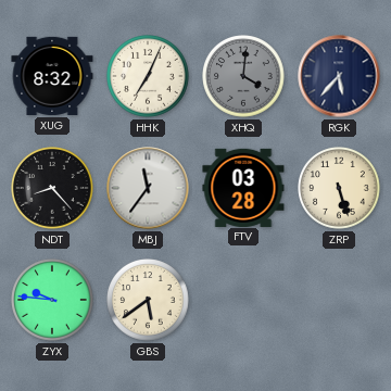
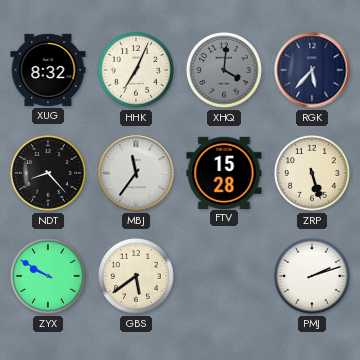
FTV: 03:28 -> 15:28 (224, 172)
ZYX: 9:46 -> 9:50 (48, 276)
PMJ: none -> 2:12 (312, 276)
